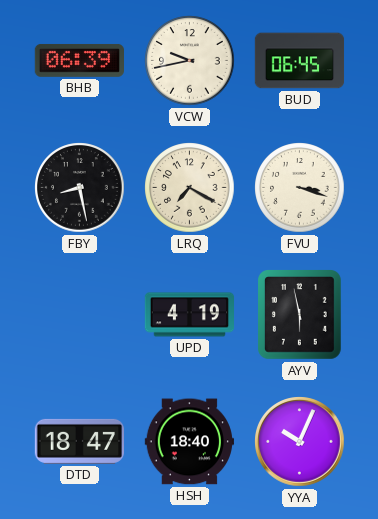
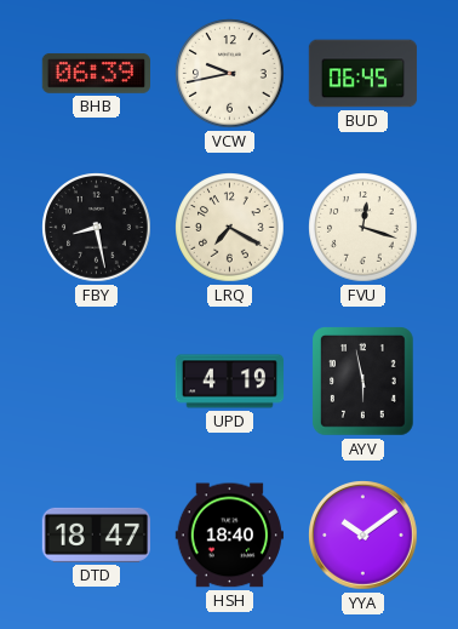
FVU: 3:18 -> 12:18 (363, 228)
YYA: 10:04 -> 10:09 (363, 536)
